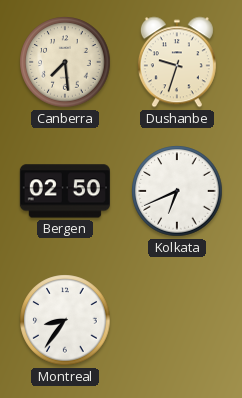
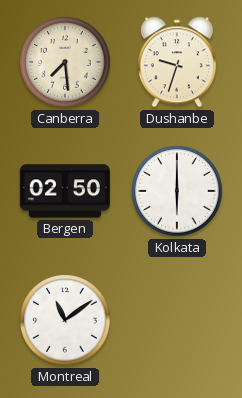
Kolkata: 6:41 -> 6:00 (177, 191)
Montreal: 8:36 -> 11:09 (65, 320)
